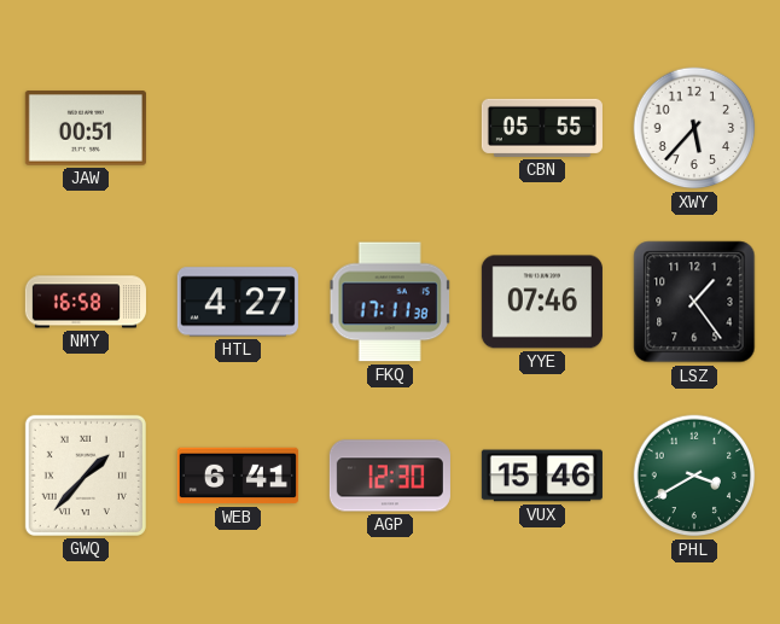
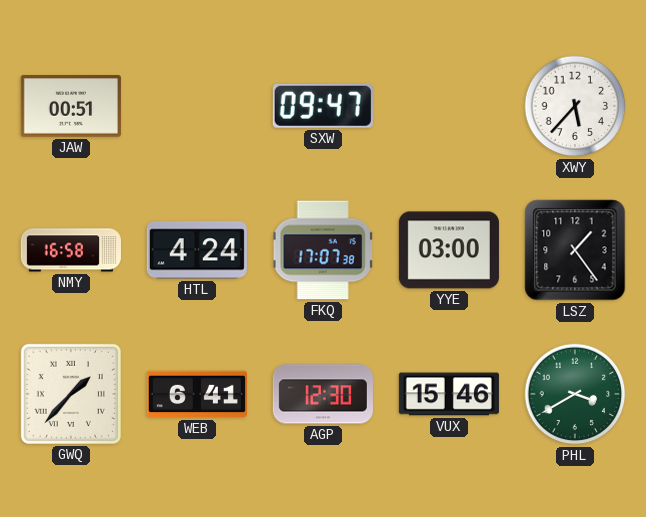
SXW: none -> 09:47 (323, 106)
CBN: 05:55 -> none (542, 128)
HTL: 4:27 -> 4:24 (197, 250)
FKQ: 17:11 -> 17:07 (323, 250)
YYE: 07:46 -> 03:00 (449, 250)
